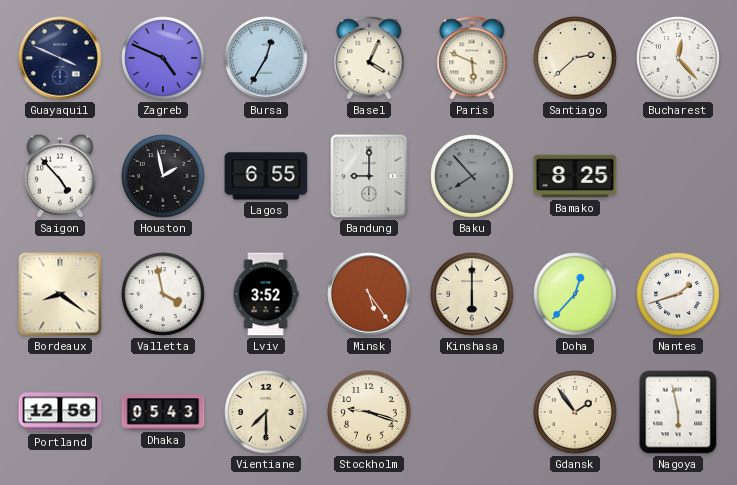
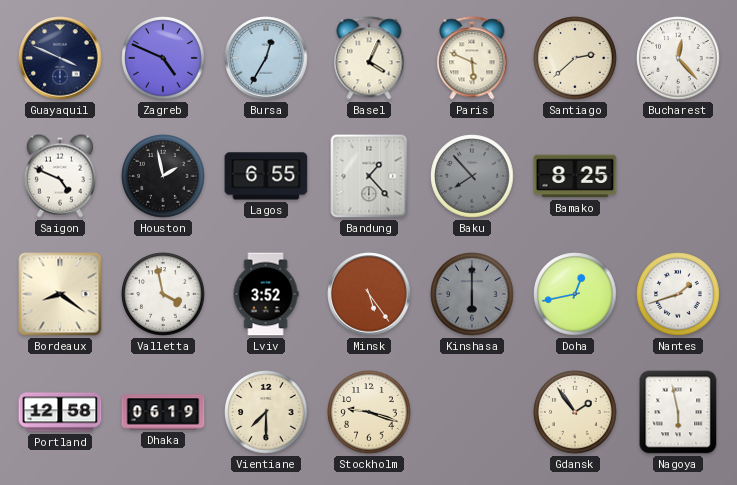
Saigon: 4:53 -> 4:49 (60, 176)
Bandung: 9:00 -> 1:23 (369, 176)
Kinshasa dial: cream -> grey (472, 294)
Doha: 12:37 -> 12:43 (575, 294)
Dhaka: 05:43 -> 06:19 (163, 412)
